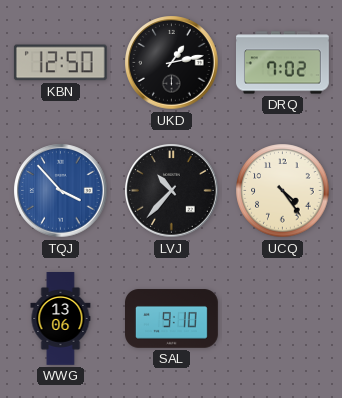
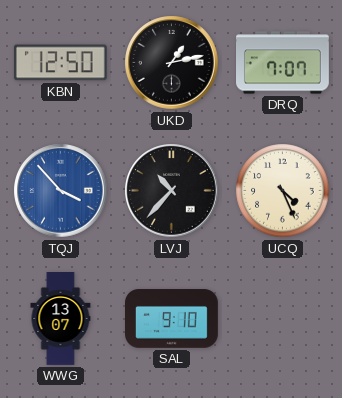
DRQ: 7:02 -> 7:07 (283, 63)
UCQ: 4:24 -> 4:26 (283, 191)
WWG: 13:06 -> 13:07 (61, 319)
